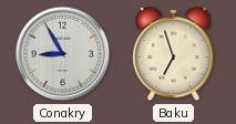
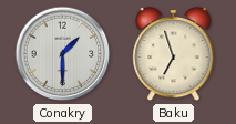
Conakry: 8:55 -> 1:30 (63, 54)
